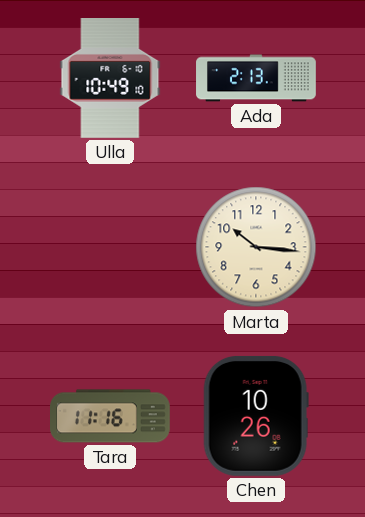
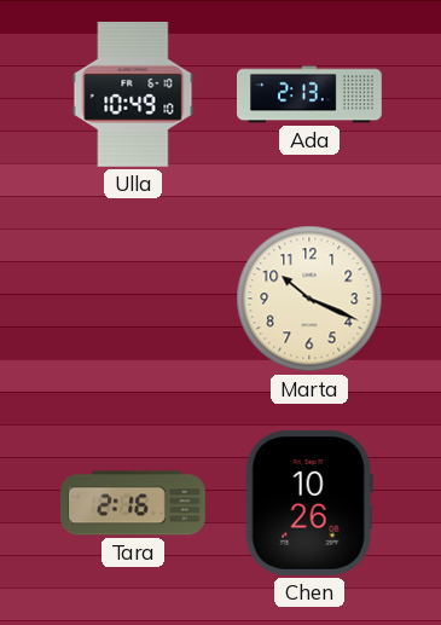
Marta: 10:16 -> 10:19 (309, 299)
Tara: 11:16 -> 2:16 (134, 503)
